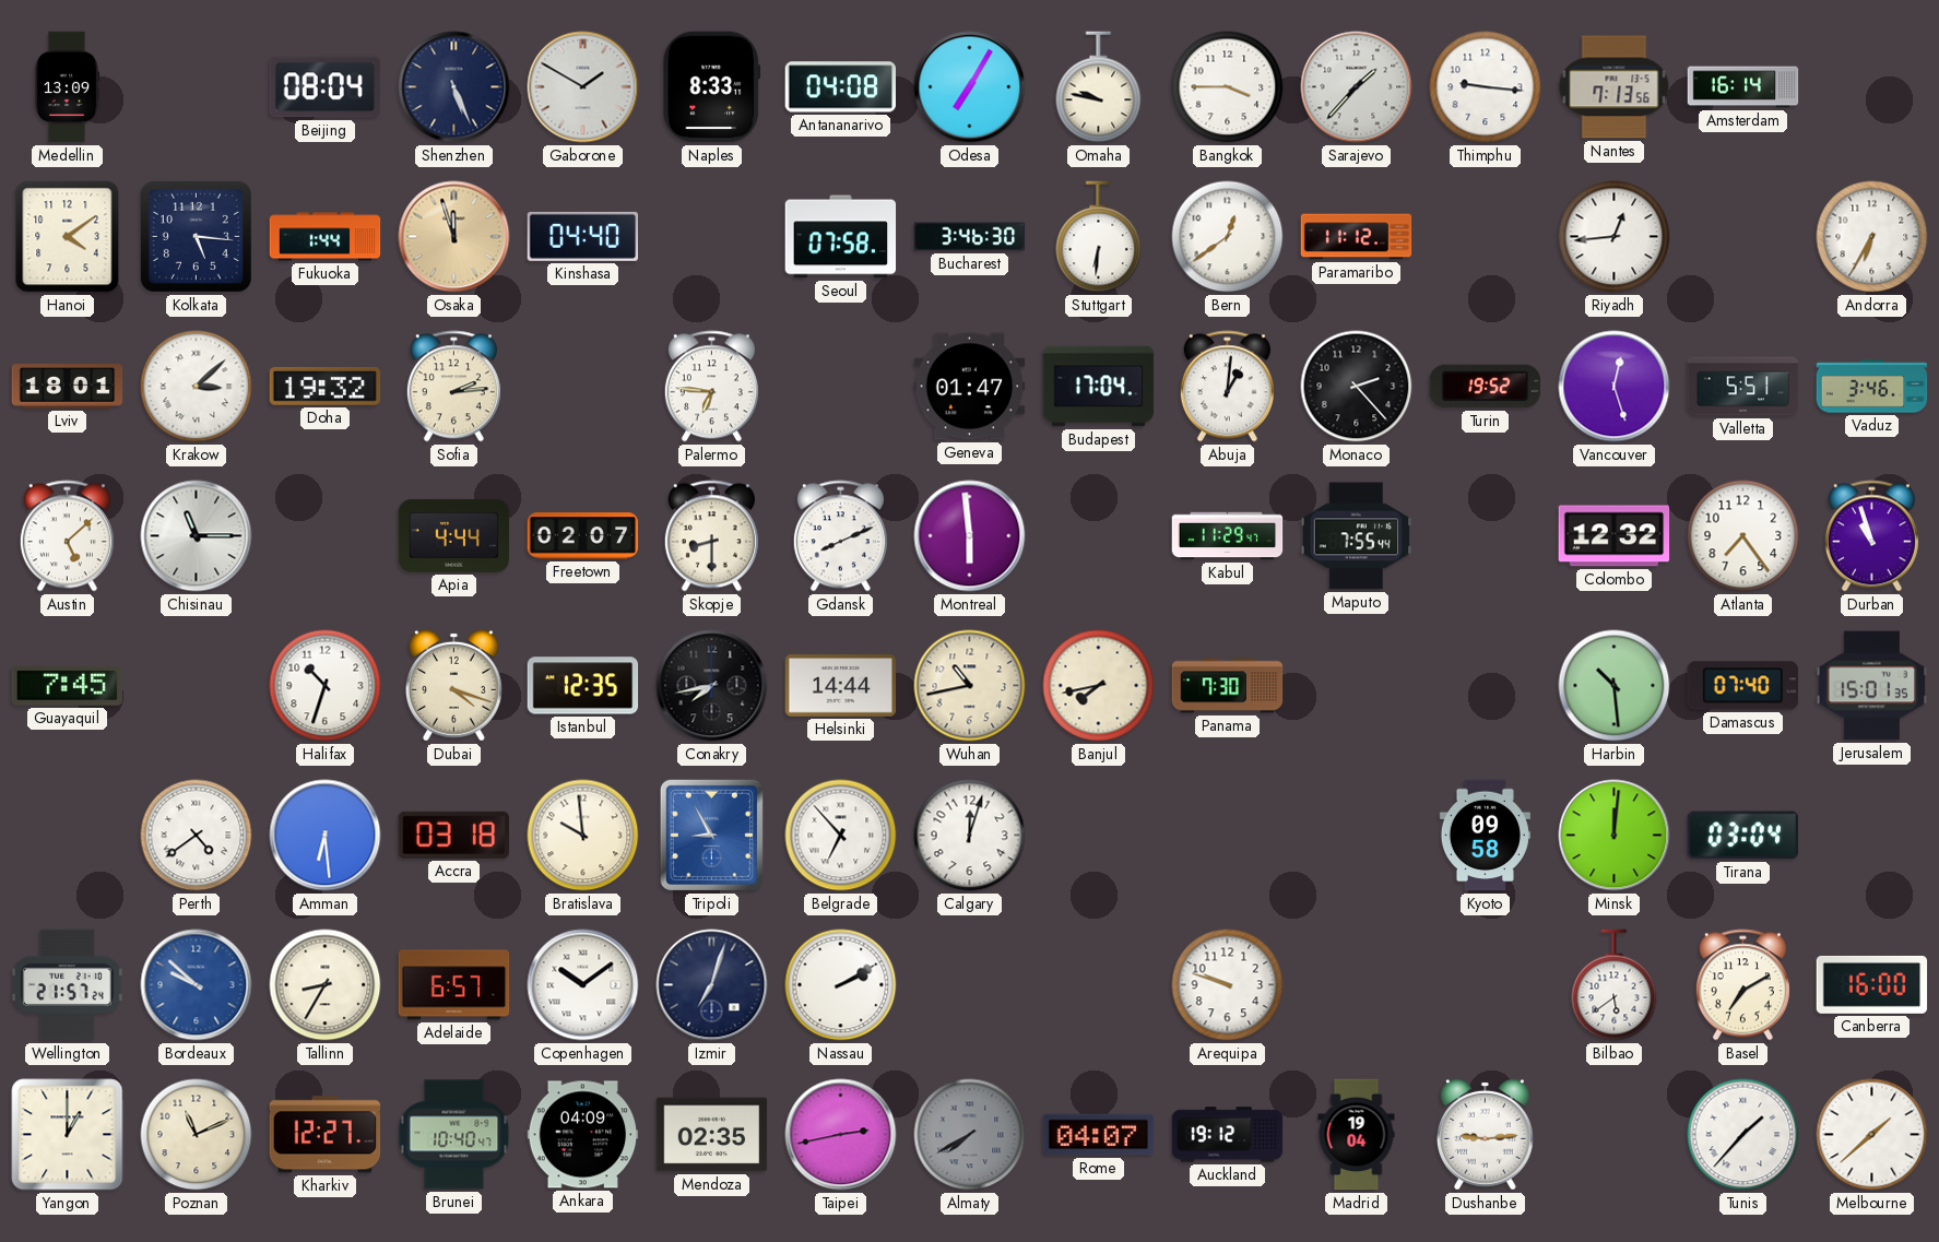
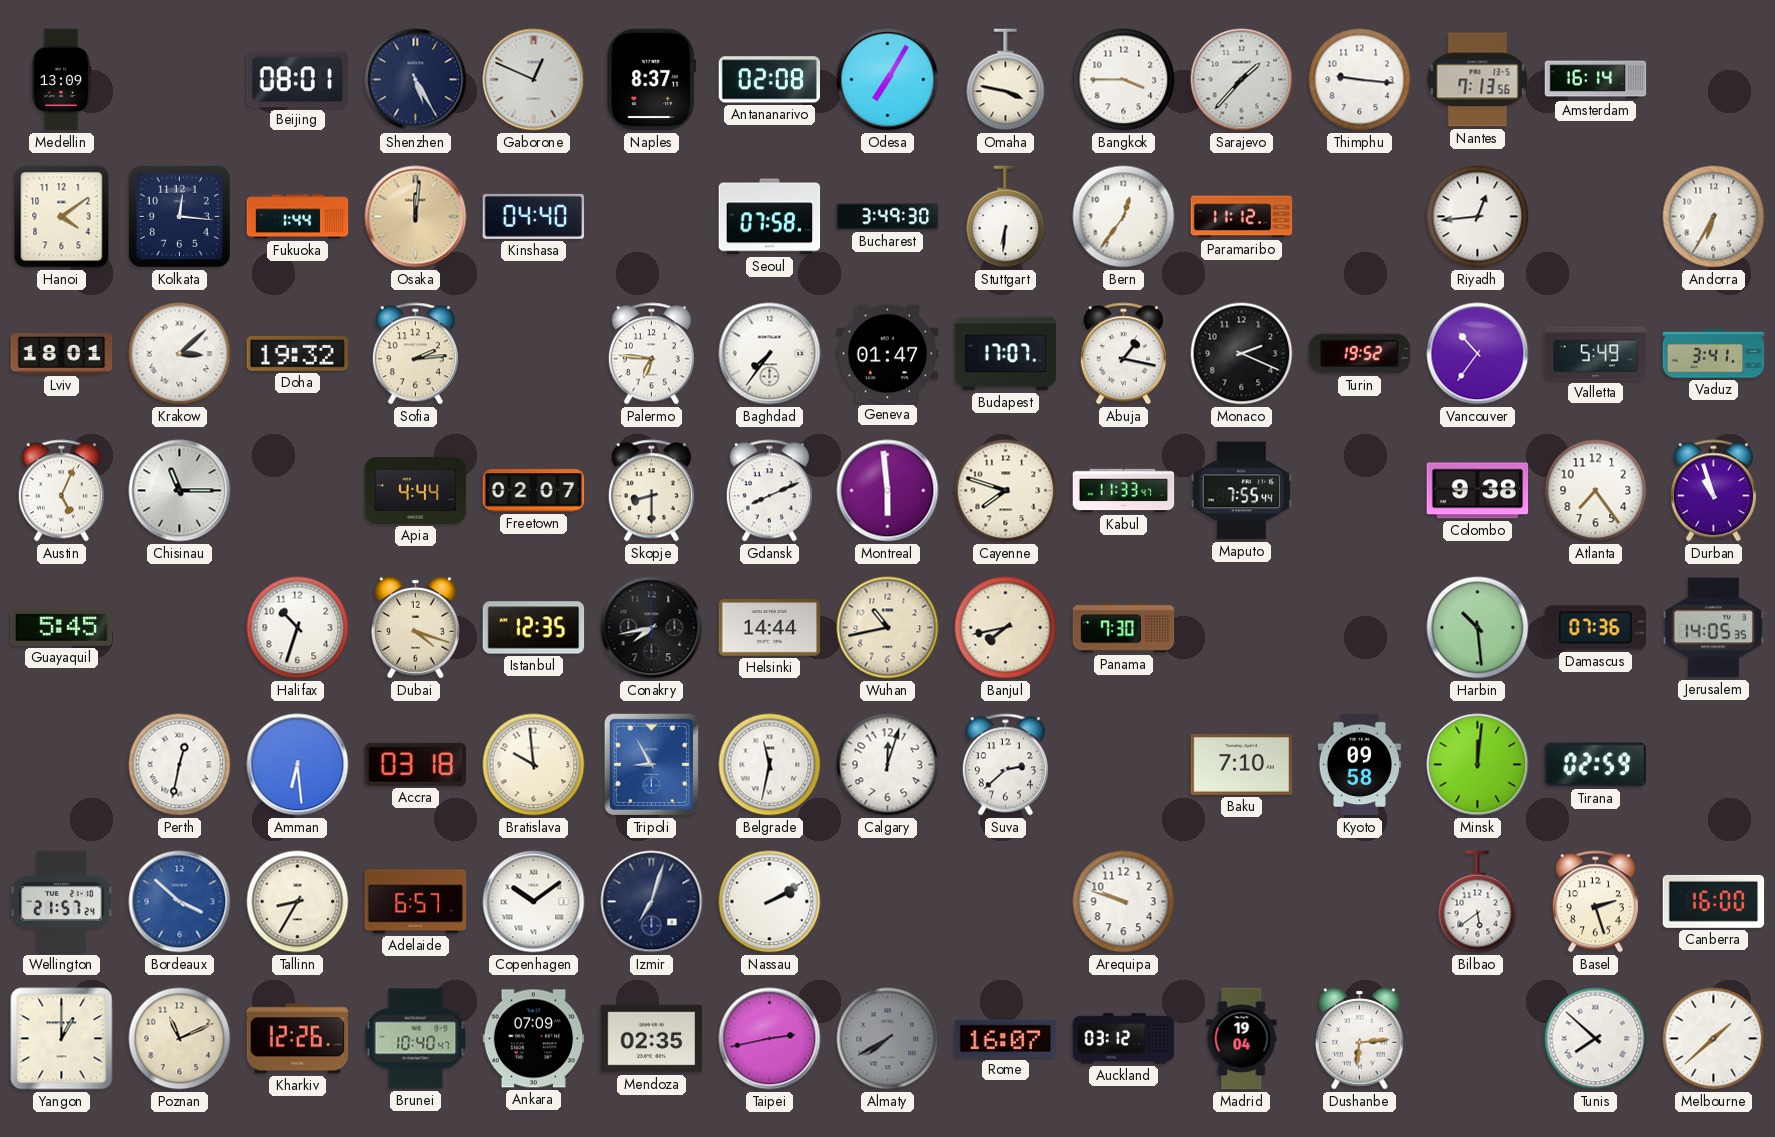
Beijing: 08:04 -> 08:01 (298, 80)
Shenzhen: 5:26 -> 5:25 (416, 80)
Gaborone: 1:50 -> 12:49 (534, 80)
Naples: 8:33 -> 8:37 (652, 80)
Antananarivo: 04:08 -> 02:08 (770, 80)
Omaha: 9:47 -> 3:47 (1006, 80)
Kolkata: 5:16 -> 12:16 (179, 216)
Osaka: 11:57 -> 12:01 (416, 217)
Bucharest: 3:46 -> 3:49 (888, 217)
Bern: 12:39 -> 12:36 (1124, 217)
Baghdad: none -> 7:36 (770, 354)
Budapest: 17:04 -> 17:07 (1006, 354)
Abuja: 1:01 -> 1:17 (1123, 354)
Monaco: 2:23 -> 2:19 (1242, 354)
Vancouver: 12:27 -> 10:36 (1478, 354)
Valletta: 5:51 -> 5:49 (1596, 354)
Vaduz: 3:46 -> 3:41 (1714, 354)
Austin: 5:08 -> 5:04 (61, 491)
Cayenne: none -> 7:48 (1006, 491)
Kabul: 11:29 -> 11:33 (1124, 491)
Colombo: 12:32 -> 9:38 (1478, 491)
Guayaquil: 7:45 -> 5:45 (62, 627)
Damascus: 07:40 -> 07:36 (1596, 628)
Jerusalem: 15:01 -> 14:05 (1714, 628)
Perth: 4:39 -> 12:32 (180, 765)
Belgrade: 6:53 -> 11:32 (770, 765)
Suva: none -> 2:38 (1005, 765)
Baku: none -> 7:10 (1242, 765)
Tirana: 03:04 -> 02:59 (1596, 765)
Bordeaux: 9:52 -> 3:52 (180, 902)
Basel: 7:10 -> 2:27 (1595, 902)
Kharkiv: 12:27 -> 12:26 (298, 1039)
Ankara: 04:09 -> 07:09 (534, 1039)
Rome: 04:07 -> 16:07 (1006, 1039)
Auckland: 19:12 -> 03:12 (1124, 1039)
Dushanbe: 9:14 -> 6:14 (1359, 1038)
Tunis: 1:37 -> 7:52 (1596, 1039)
